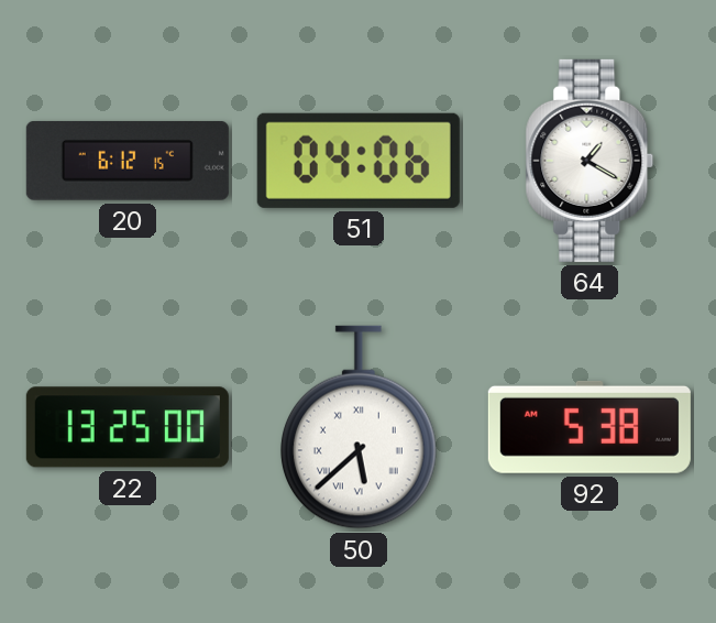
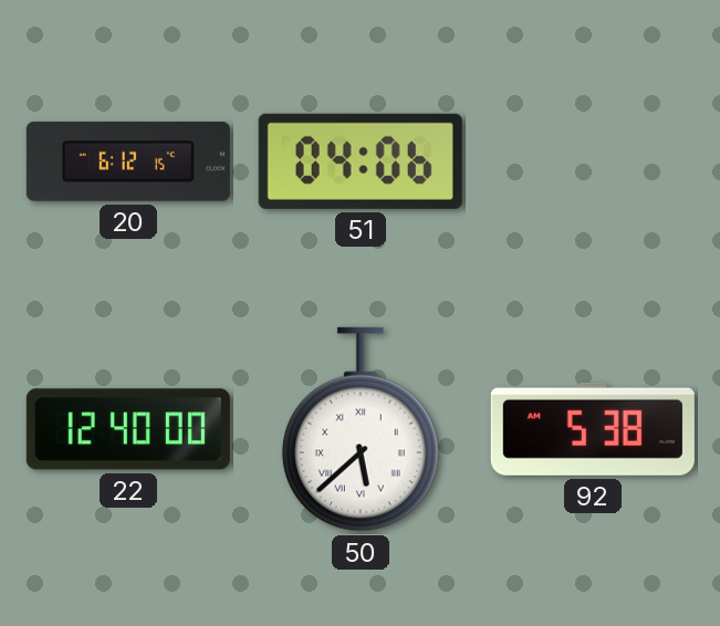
64: 1:20 -> none (590, 161)
22: 13:25 -> 12:40 (128, 429)
